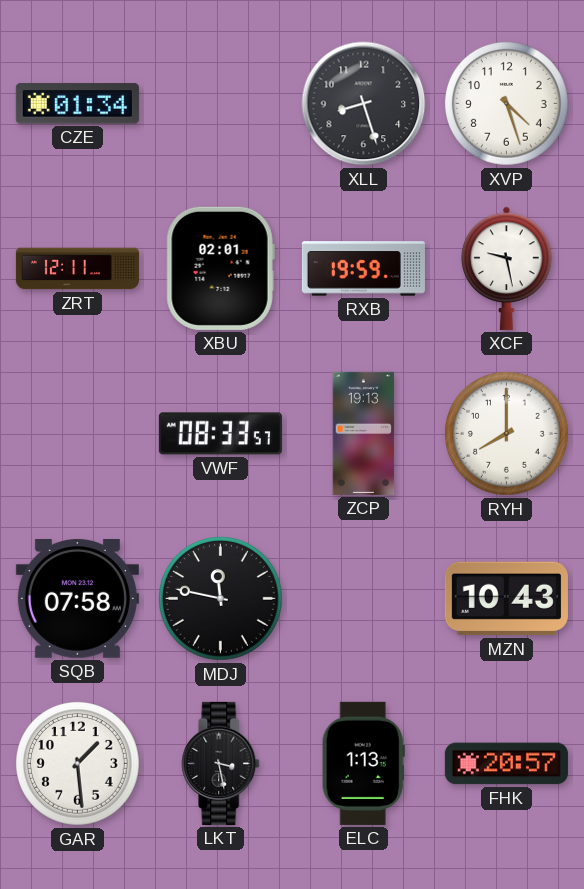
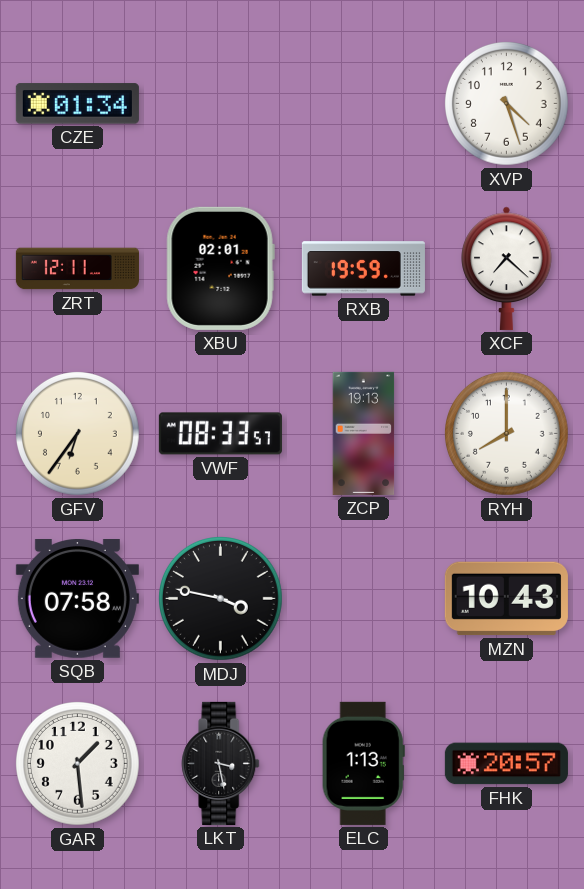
XLL: 8:27 -> none (364, 104)
XCF: 9:28 -> 7:22 (507, 268)
GFV: none -> 6:36 (78, 434)
MDJ: 11:47 -> 3:47 (221, 599)
